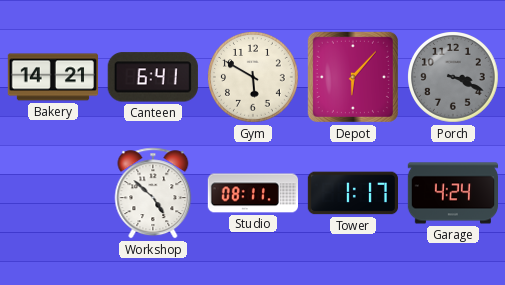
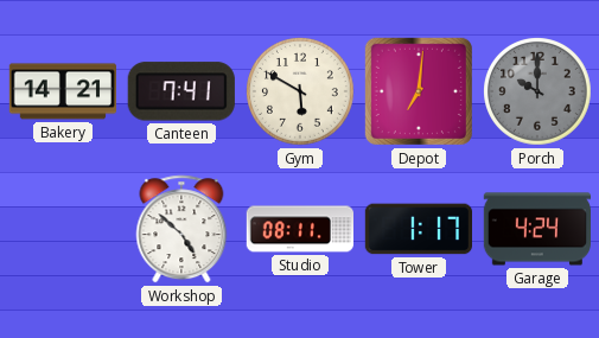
Canteen: 6:41 -> 7:41 (181, 91)
Depot: 6:07 -> 7:01 (419, 91)
Porch: 3:19 -> 10:00 (539, 93)
